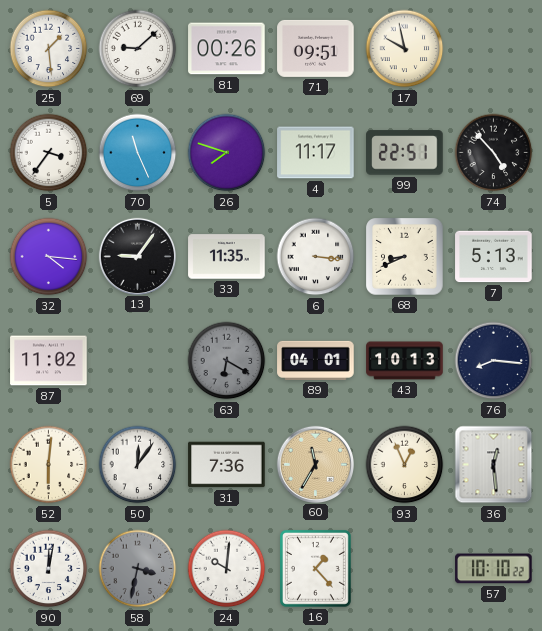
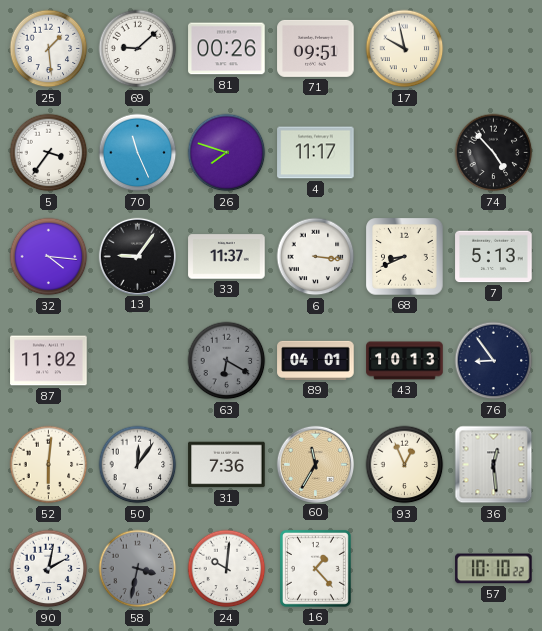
99: 22:51 -> none (405, 153)
33: 11:35 -> 11:37 (227, 257)
76: 8:16 -> 8:54 (494, 361)
90: 12:02 -> 2:02 (49, 569)
